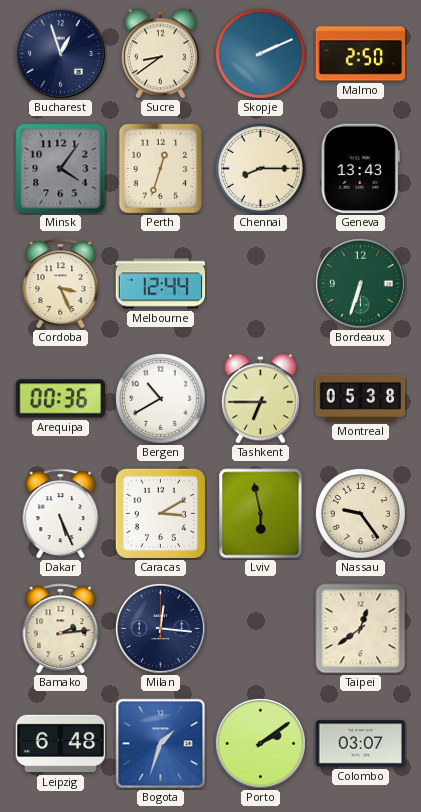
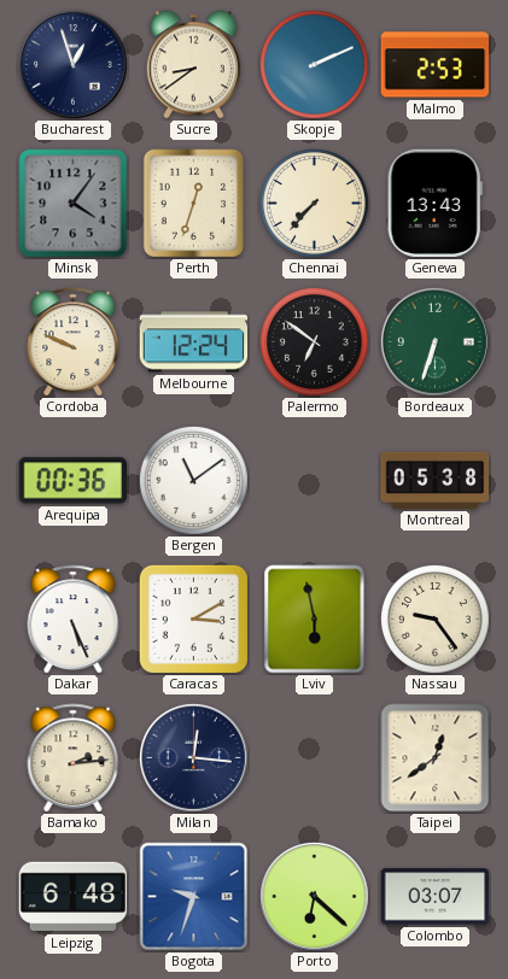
Malmo: 2:50 -> 2:53 (436, 65)
Chennai: 8:15 -> 7:37 (314, 203)
Cordoba: 3:26 -> 9:49 (74, 342)
Melbourne: 12:44 -> 12:24 (194, 342)
Palermo: none -> 6:51 (314, 341)
Bergen: 10:40 -> 11:09 (193, 480)
Tashkent: 6:45 -> none (260, 399)
Bogota: 1:33 -> 9:33 (194, 897)
Porto: 2:09 -> 6:22 (314, 896)
